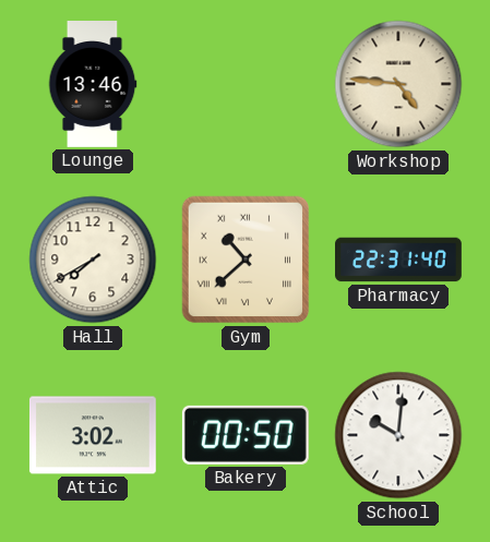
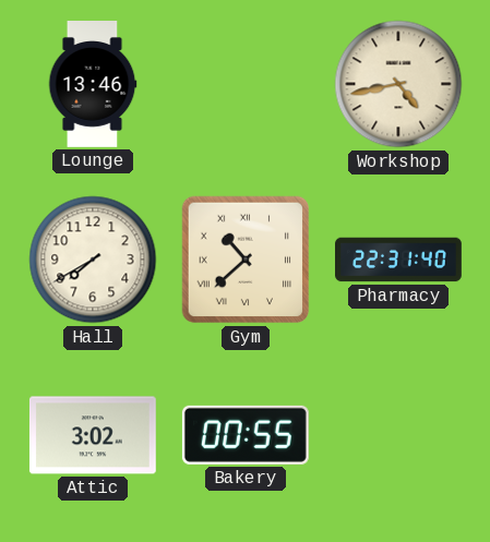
Workshop: 4:46 -> 4:43 (398, 84)
Bakery: 00:50 -> 00:55 (246, 435)
School: 10:01 -> none (398, 435)
